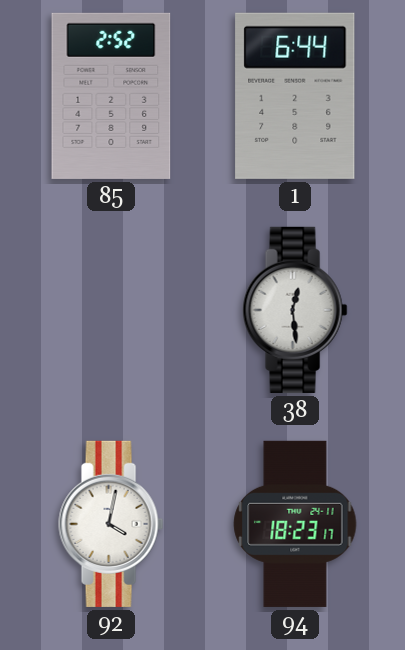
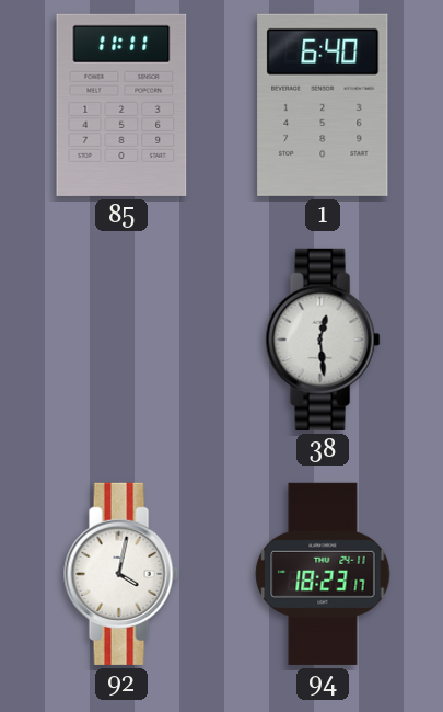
85: 2:52 -> 11:11 (121, 105)
1: 6:44 -> 6:40 (323, 105)
